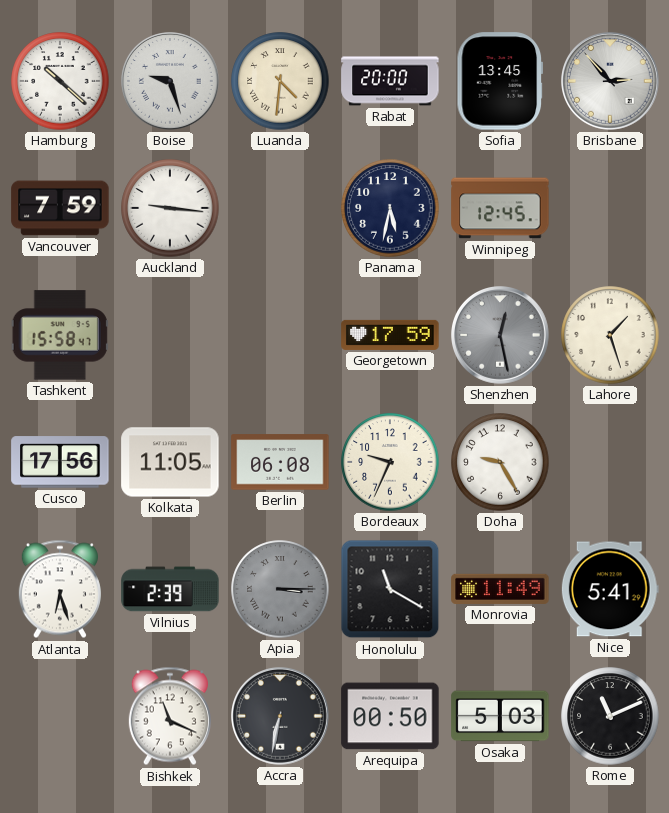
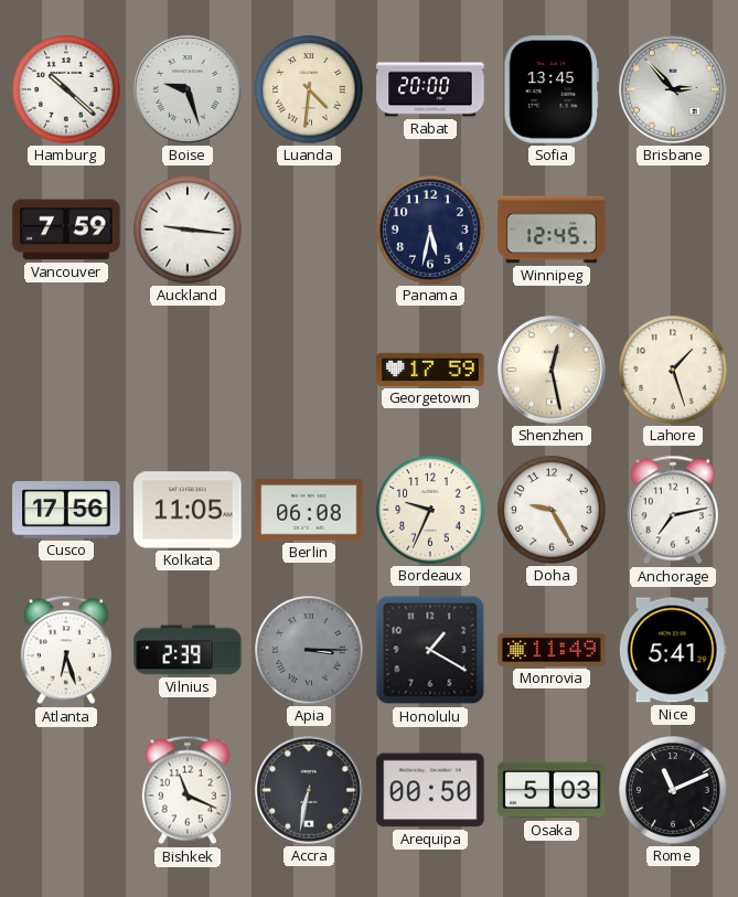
Tashkent: 15:58 -> none (60, 335)
Shenzhen dial: grey -> cream (553, 371)
Anchorage: none -> 7:13 (673, 510)
Honolulu: 11:20 -> 1:20 (430, 650)
